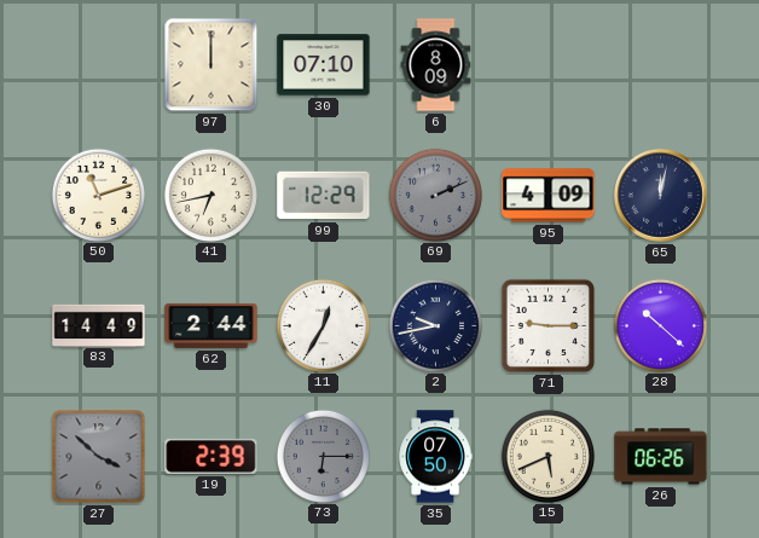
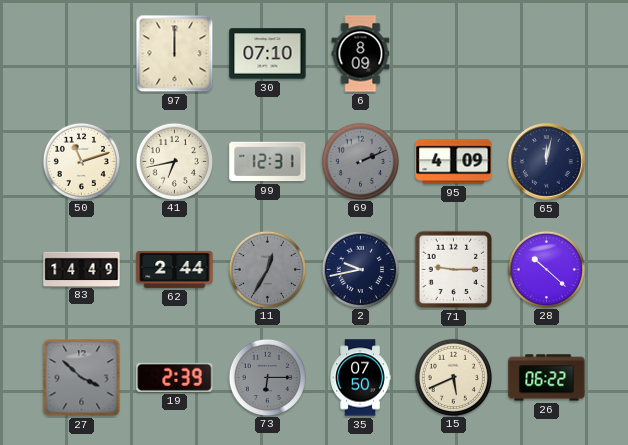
99: 12:29 -> 12:31 (268, 162)
11 dial: white -> grey (267, 269)
26: 06:26 -> 06:22 (547, 378)
